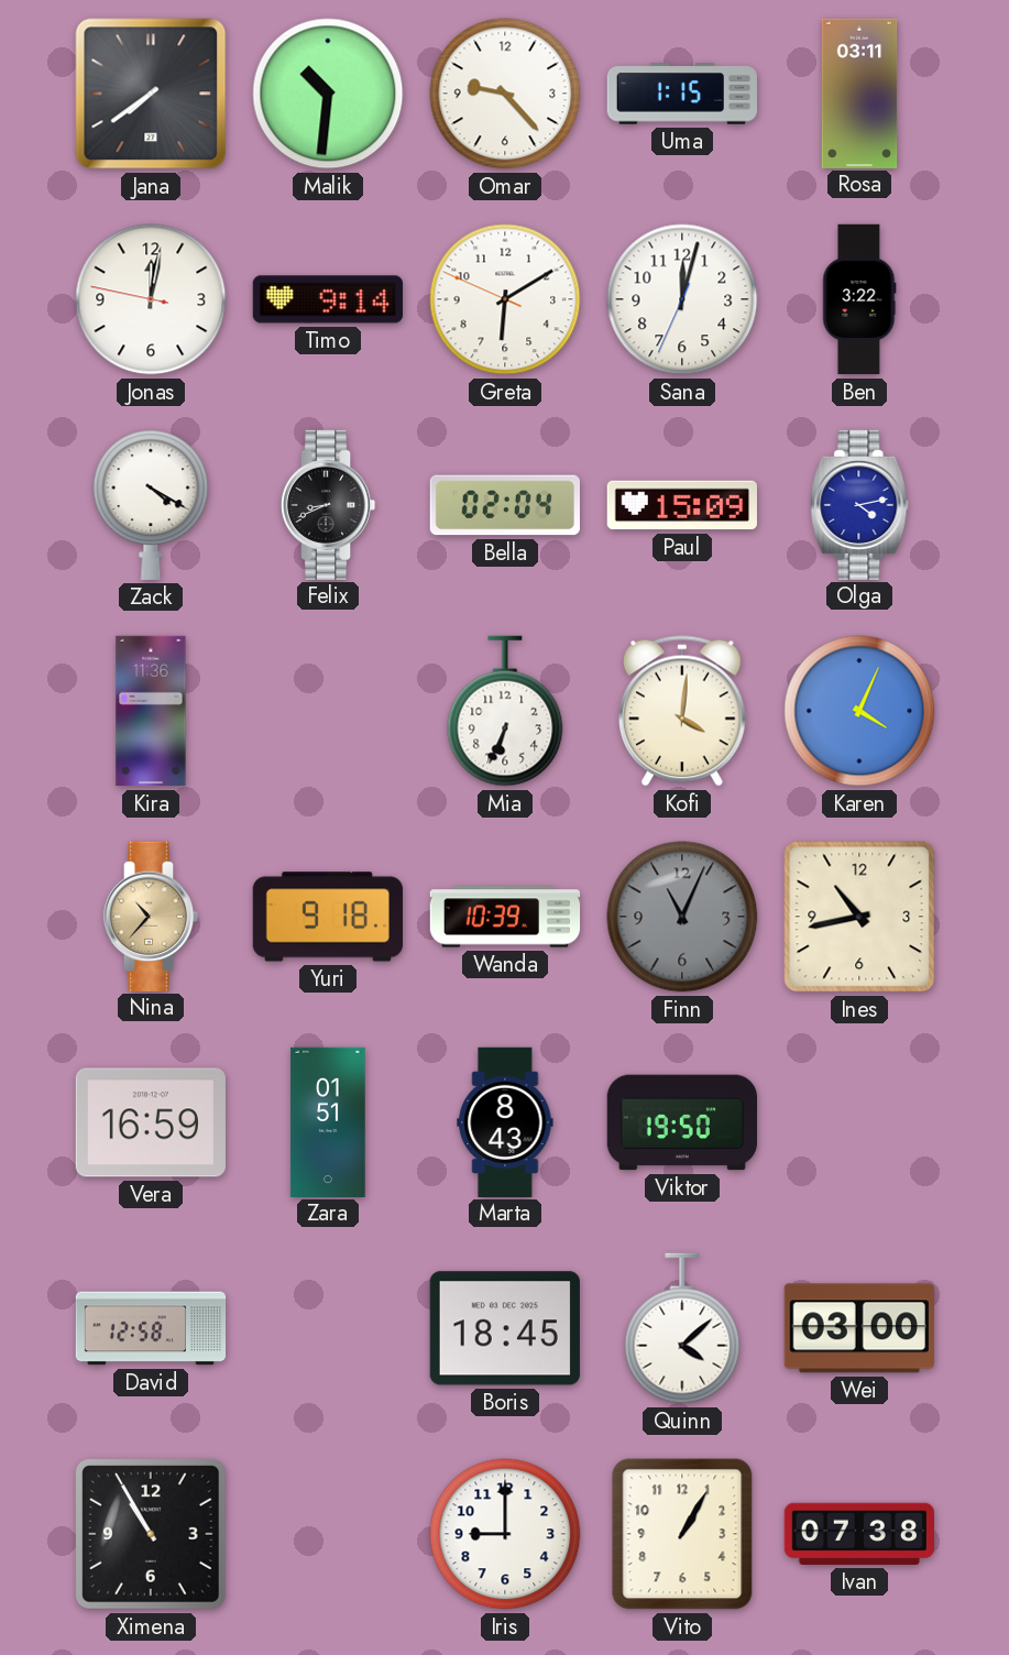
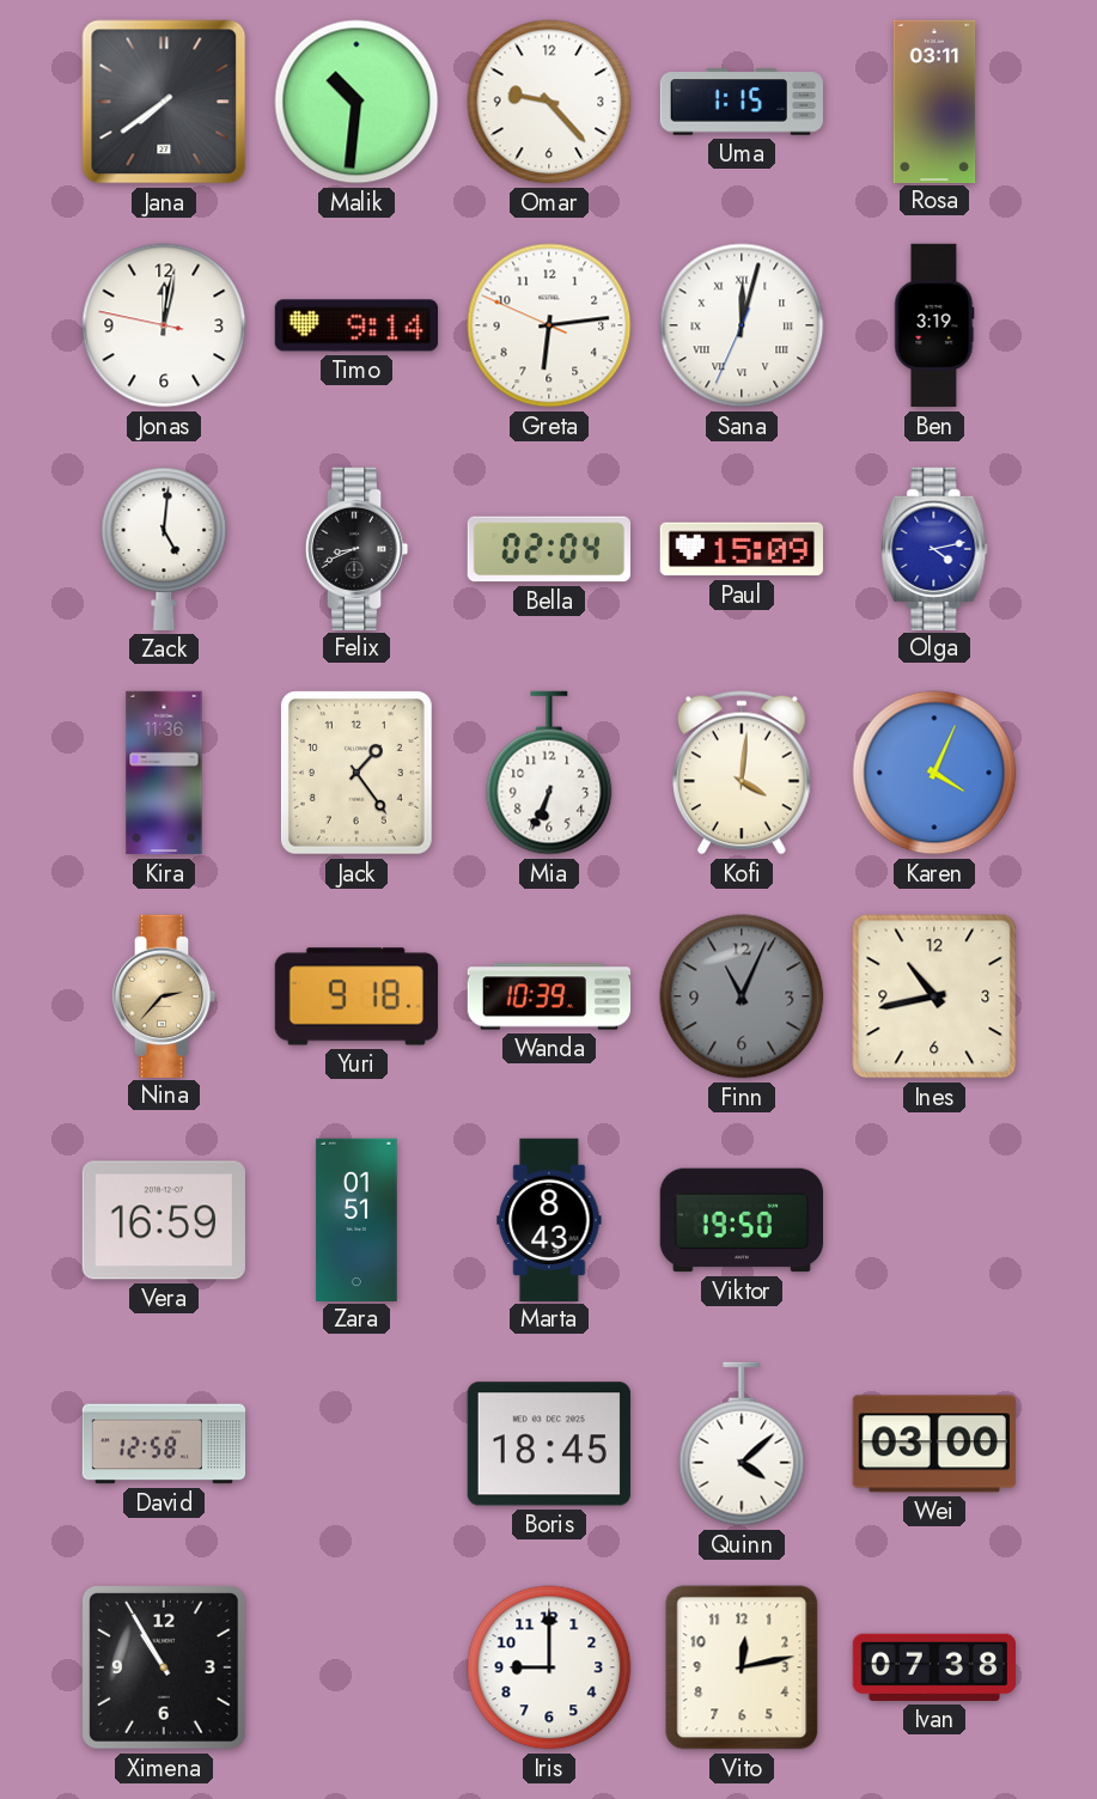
Greta: 6:09 -> 6:13 (549, 325)
Sana numerals: Arabic -> Roman (742, 325)
Ben: 3:22 -> 3:19 (934, 325)
Zack: 4:20 -> 5:01 (164, 549)
Jack: none -> 1:24 (356, 773)
Nina: 10:37 -> 2:37 (164, 995)
Vito: 1:05 -> 12:13 (742, 1667)
